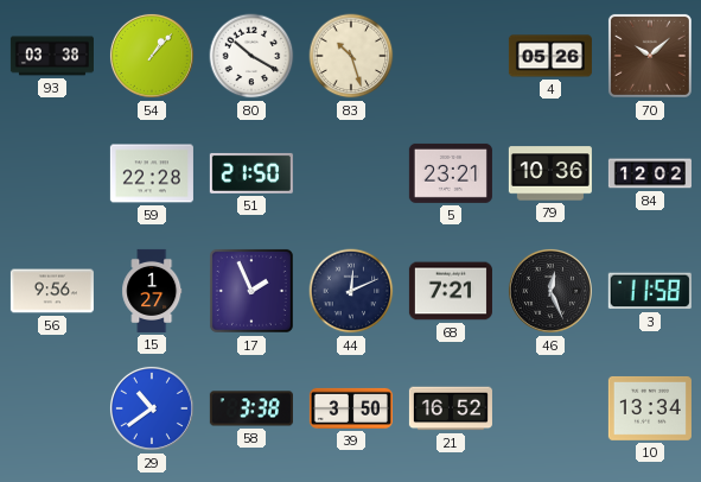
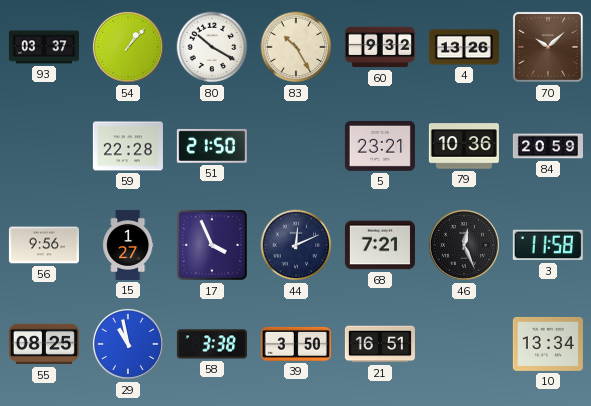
93: 03:38 -> 03:37 (44, 47)
83: 10:27 -> 10:25 (296, 47)
60: none -> 9:32 (380, 47)
4: 05:26 -> 13:26 (464, 47)
84: 12:02 -> 20:59 (548, 146)
17: 1:56 -> 3:56 (212, 245)
55: none -> 08:25 (44, 344)
29: 10:39 -> 10:58 (128, 344)
21: 16:52 -> 16:51 (380, 344)
